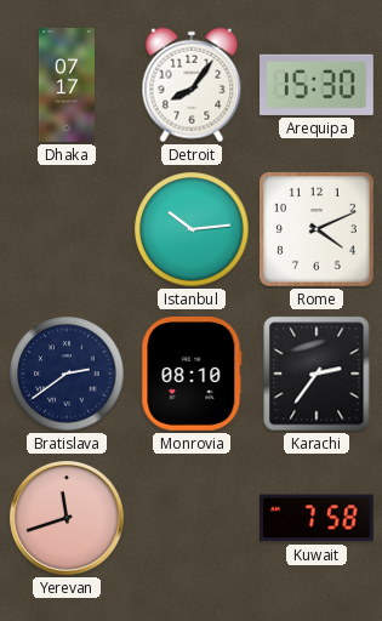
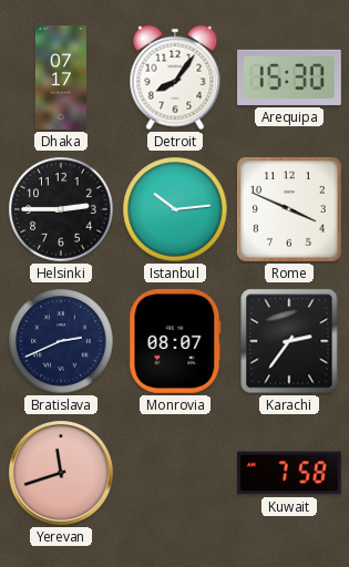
Helsinki: none -> 2:45 (61, 209)
Rome: 4:11 -> 3:49 (290, 210)
Bratislava: 2:39 -> 2:41 (61, 341)
Monrovia: 08:10 -> 08:07 (175, 342)
